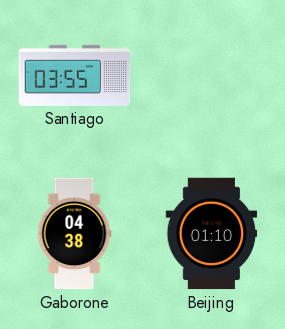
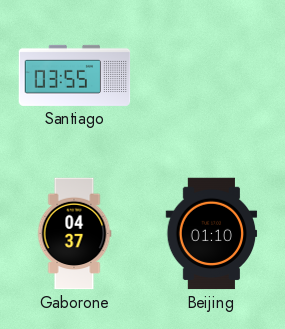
Gaborone: 04:38 -> 04:37 (74, 234)
